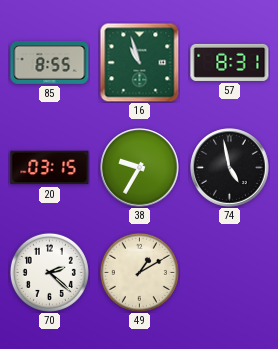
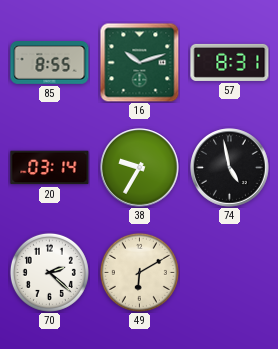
16: 10:57 -> 10:12 (139, 62)
20: 03:15 -> 03:14 (50, 168)
49: 1:10 -> 6:10 (139, 272)
